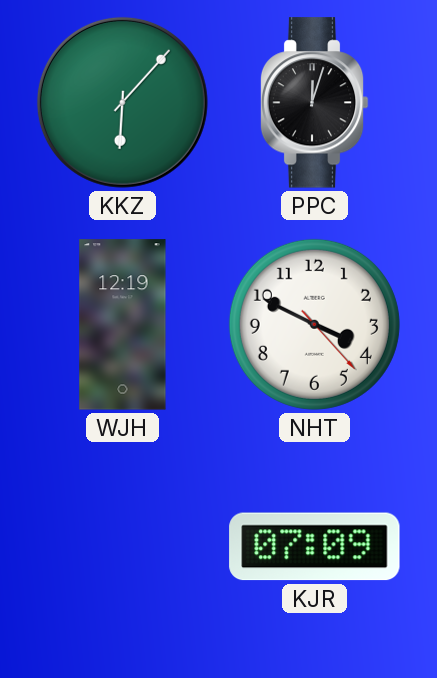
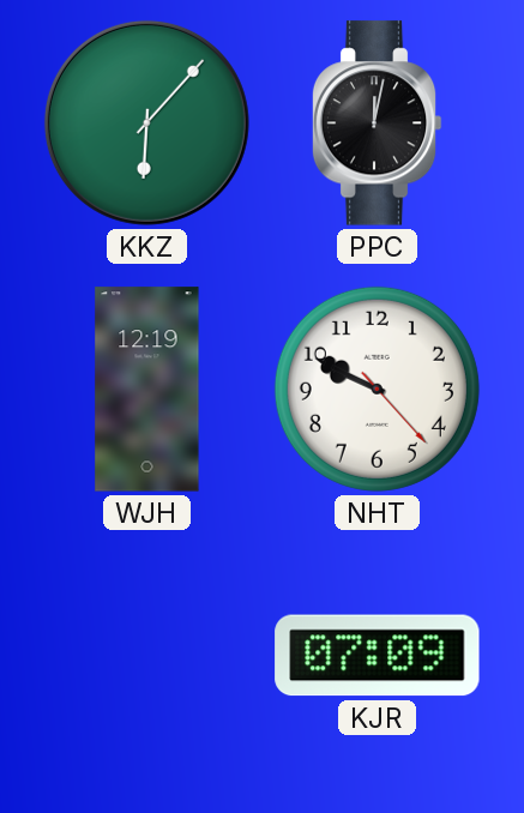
PPC: 12:03 -> 12:02 (377, 124)
NHT: 3:49 -> 9:49 (377, 389)
